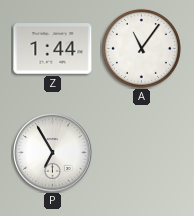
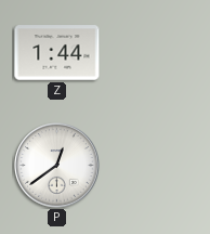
A: 11:06 -> none (141, 48)
P: 6:55 -> 12:39 (57, 166)
